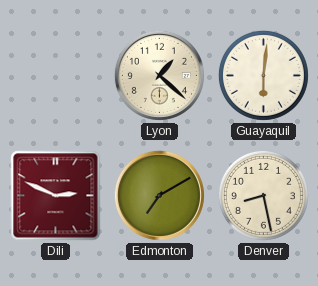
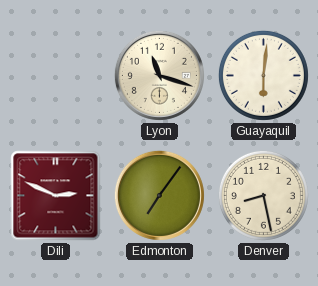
Lyon: 1:22 -> 11:18 (159, 75)
Edmonton: 7:10 -> 7:06 (159, 195)
